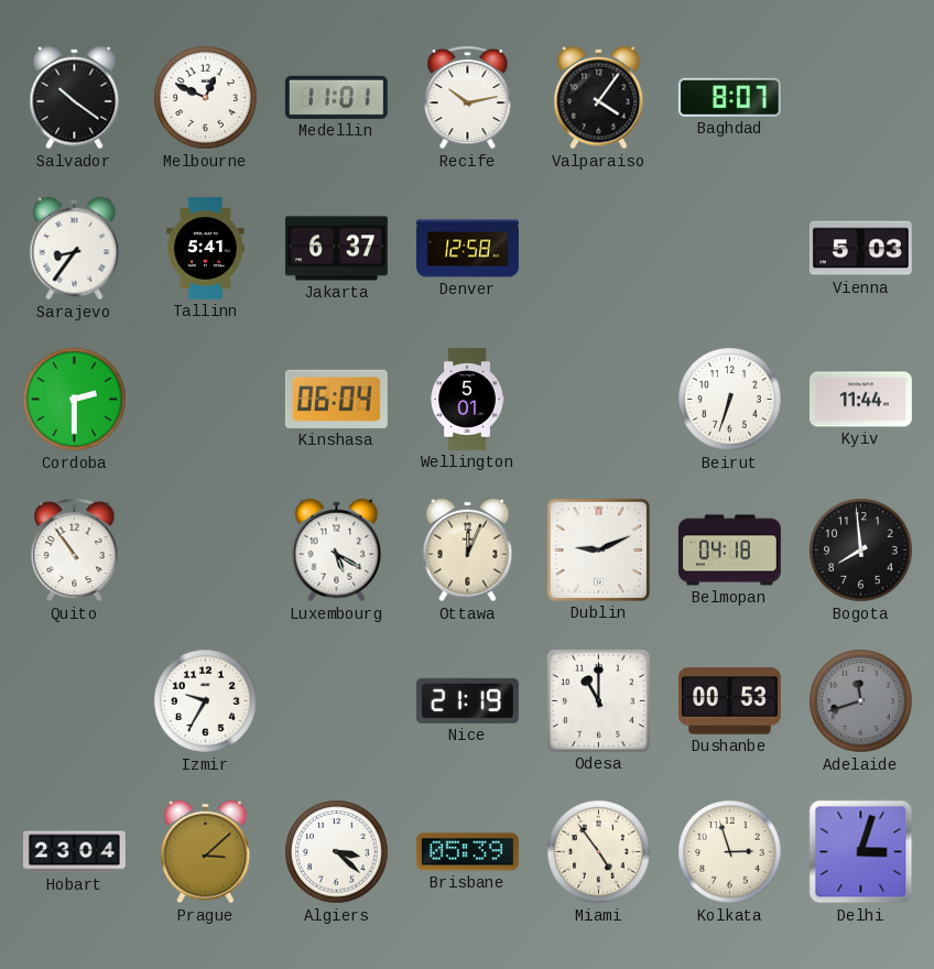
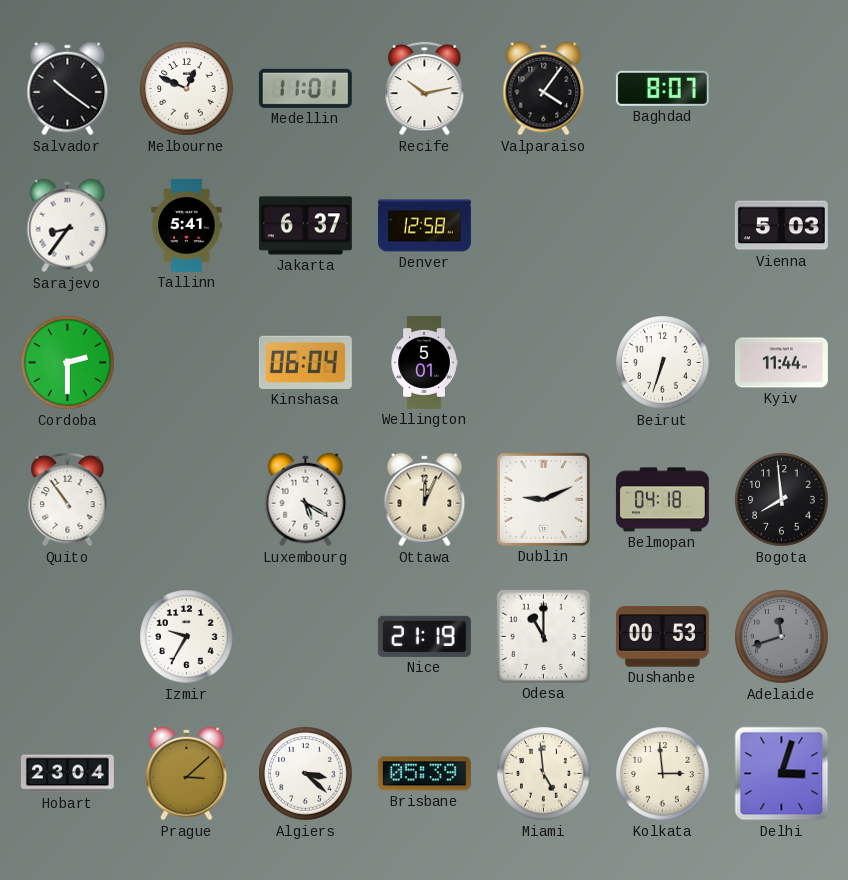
Miami: 4:54 -> 4:59 (544, 774)
Kolkata: 2:57 -> 2:59 (663, 774)
